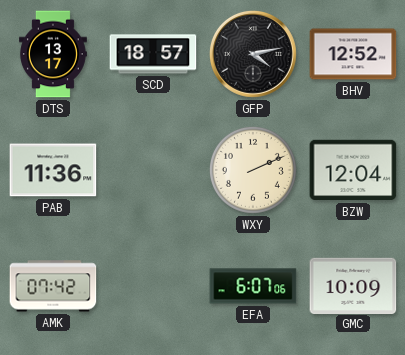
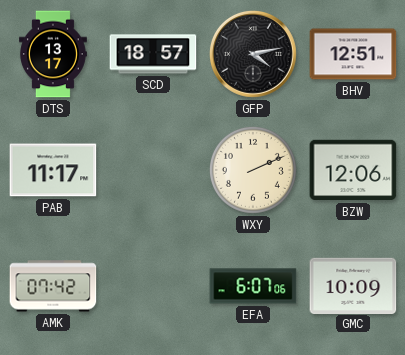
BHV: 12:52 -> 12:51 (353, 54)
PAB: 11:36 -> 11:17 (53, 170)
BZW: 12:04 -> 12:06 (353, 170)
